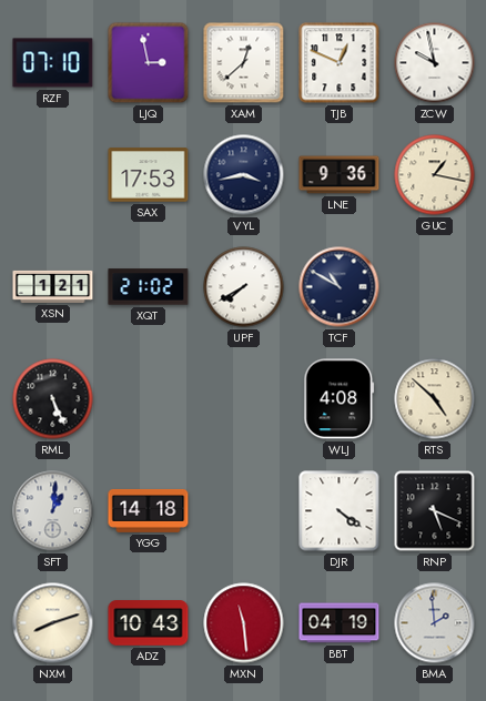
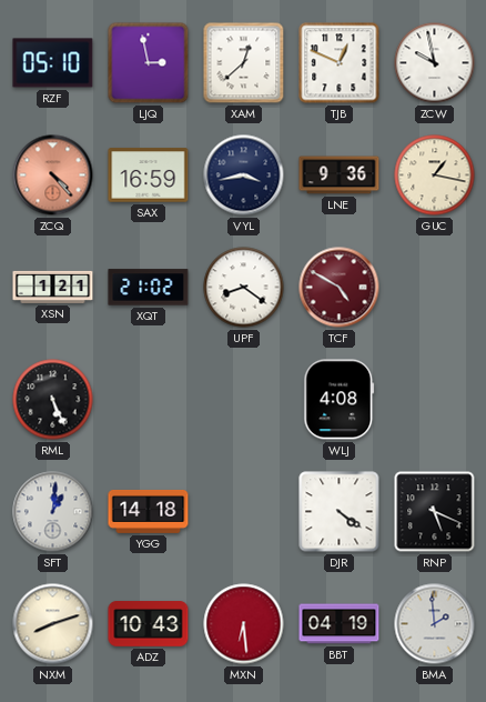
RZF: 07:10 -> 05:10 (53, 63)
ZCQ: none -> 4:23 (53, 175)
SAX: 17:53 -> 16:59 (149, 175)
UPF: 7:40 -> 8:21 (244, 288)
TCF: 10:50 -> 4:50 (340, 288)
TCF dial: navy -> burgundy (340, 288)
RTS: 4:52 -> none (435, 399)
MXN: 11:29 -> 6:29 (244, 624)
